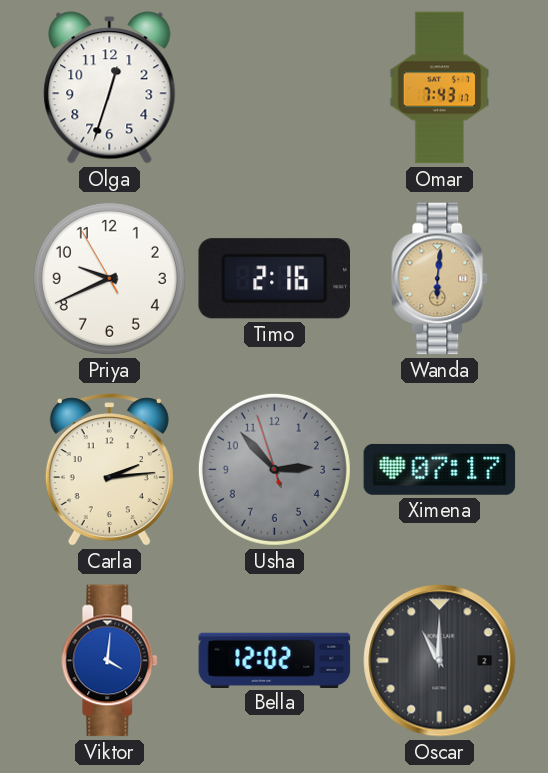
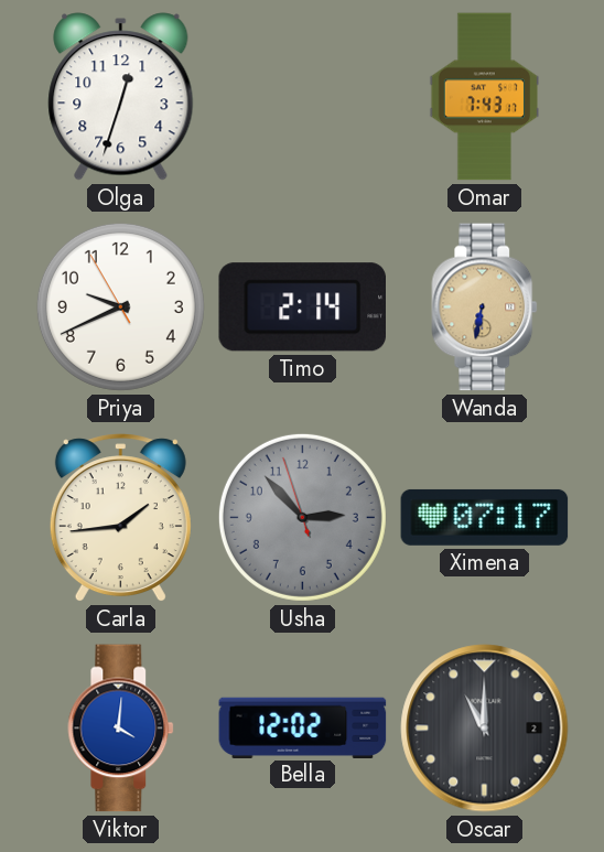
Timo: 2:16 -> 2:14 (302, 308)
Wanda: 6:01 -> 6:32 (485, 308)
Carla: 2:14 -> 1:44 (120, 518)
